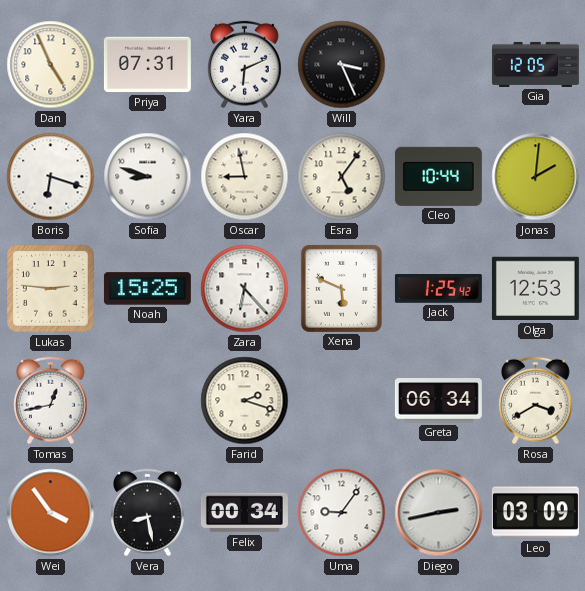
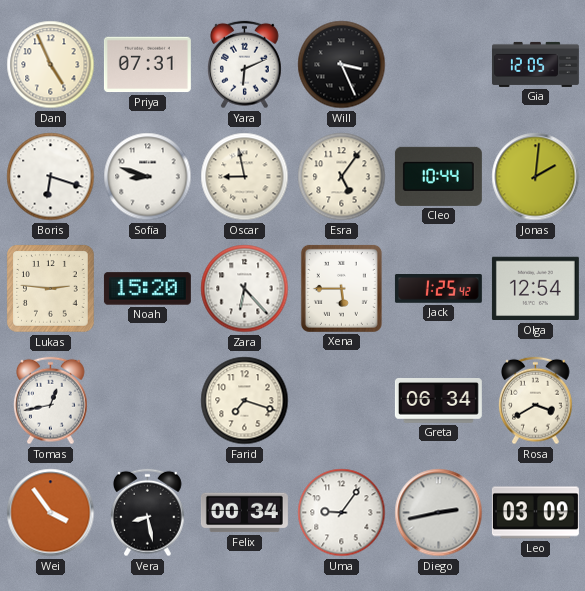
Noah: 15:25 -> 15:20 (147, 289)
Xena: 5:49 -> 5:45 (341, 288)
Olga: 12:53 -> 12:54 (535, 289)
Farid: 2:18 -> 7:18 (245, 401)
